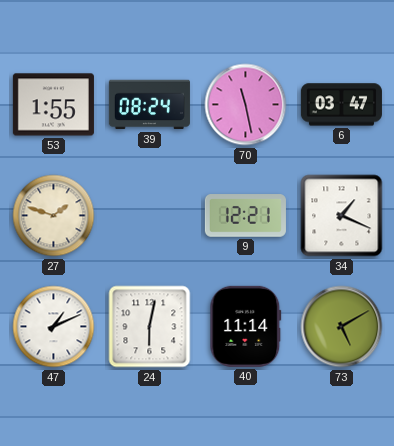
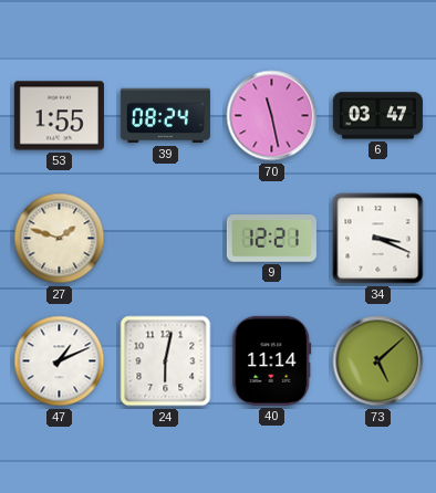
34: 1:19 -> 3:19 (378, 239)
73: 5:10 -> 5:08 (378, 361)
